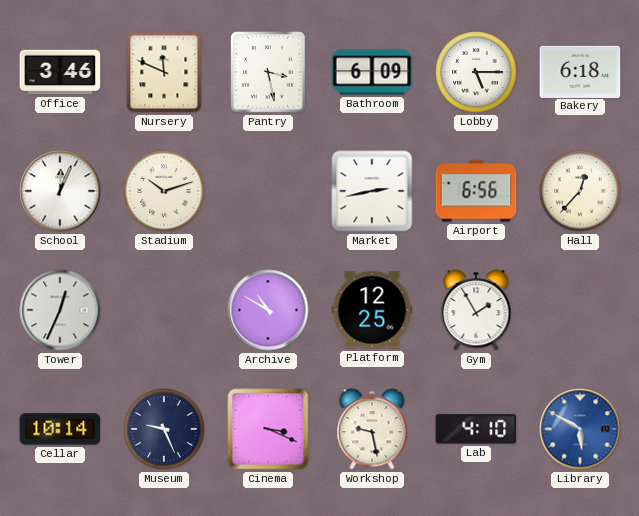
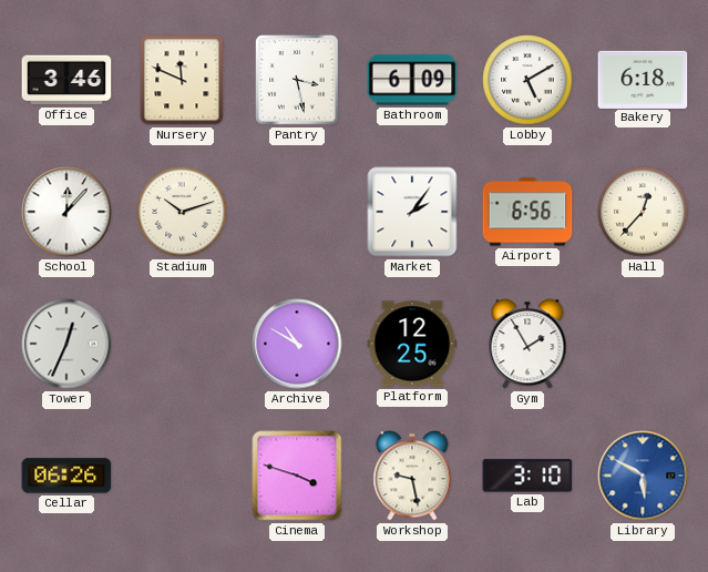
Lobby: 5:15 -> 5:10 (527, 80)
School: 12:04 -> 12:07 (66, 212)
Market: 2:43 -> 2:06 (412, 212)
Cellar: 10:14 -> 06:26 (66, 476)
Museum: 9:26 -> none (164, 429)
Cinema: 3:19 -> 3:48 (297, 476)
Lab: 4:10 -> 3:10 (527, 476)
